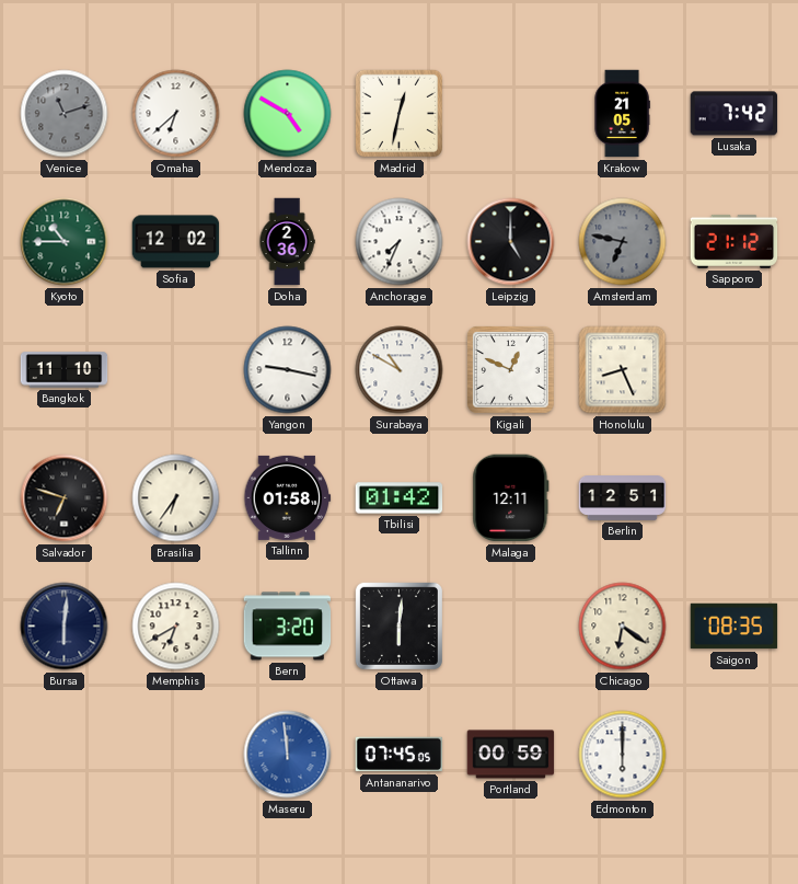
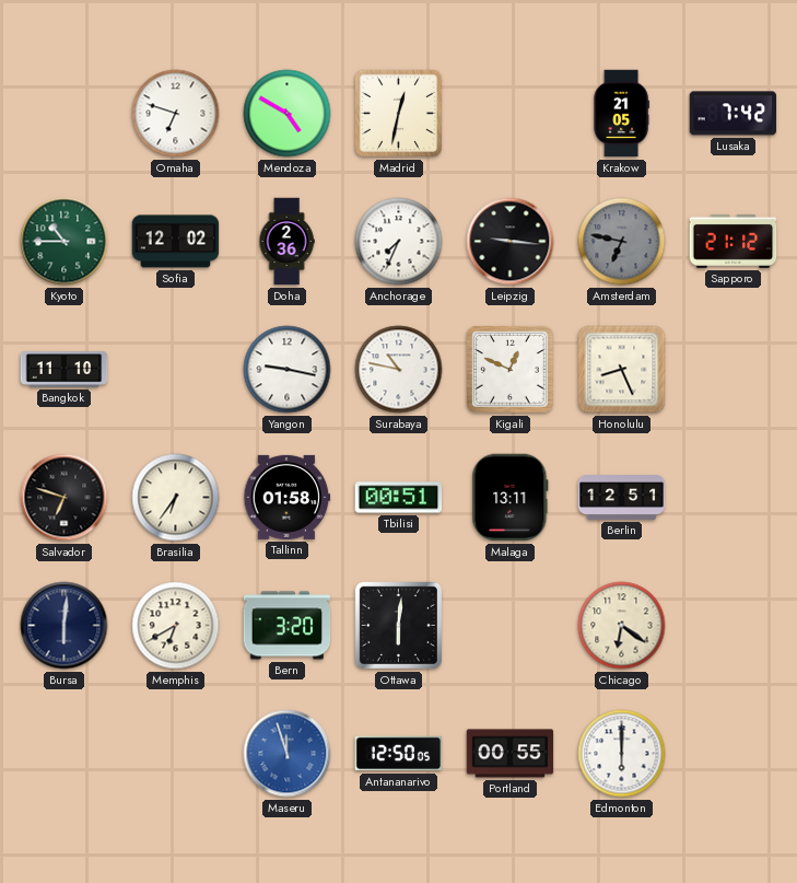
Venice: 11:12 -> none (65, 114)
Omaha: 6:38 -> 6:48 (176, 114)
Leipzig: 5:00 -> 9:16 (511, 242)
Surabaya: 10:50 -> 10:47 (399, 370)
Tbilisi: 01:42 -> 00:51 (399, 498)
Malaga: 12:11 -> 13:11 (511, 498)
Saigon: 08:35 -> none (735, 627)
Maseru: 11:59 -> 11:57 (288, 754)
Antananarivo: 07:45 -> 12:50 (399, 754)
Portland: 00:59 -> 00:55 (511, 754)
